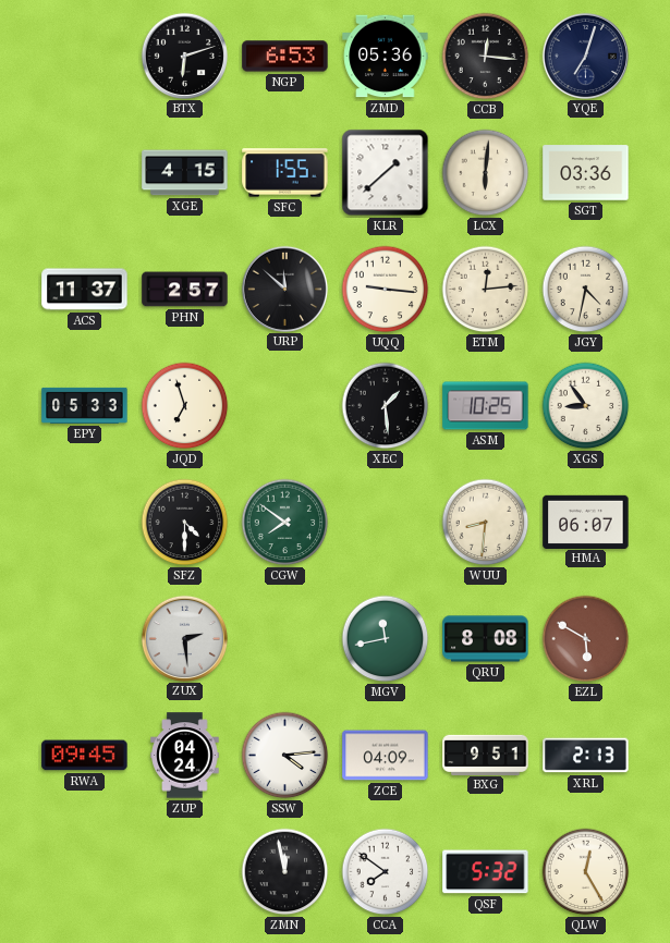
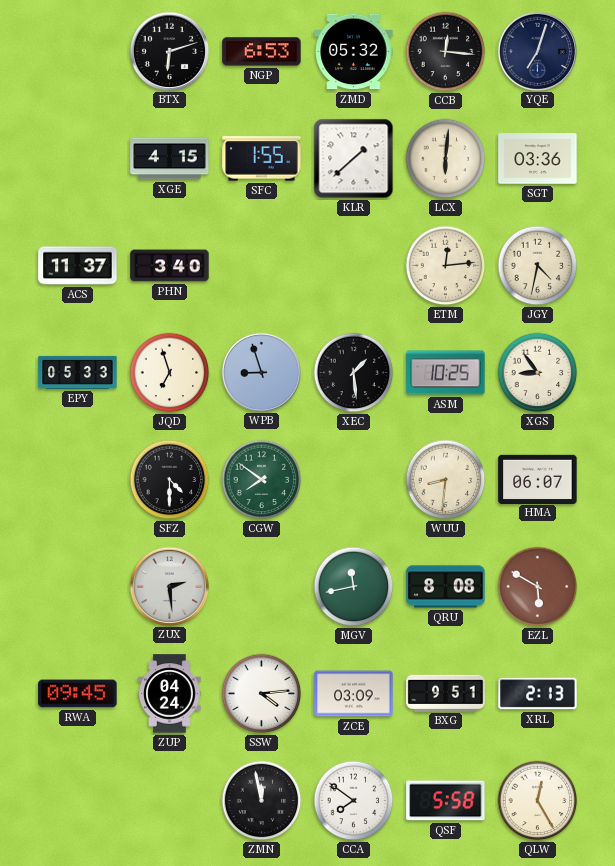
ZMD: 05:36 -> 05:32 (354, 52)
PHN: 2:57 -> 3:40 (170, 266)
URP: 11:52 -> none (284, 289)
UQQ: 9:16 -> none (386, 290)
WPB: none -> 8:57 (261, 372)
ZCE: 04:09 -> 03:09 (354, 694)
QSF: 5:32 -> 5:58 (446, 801)
